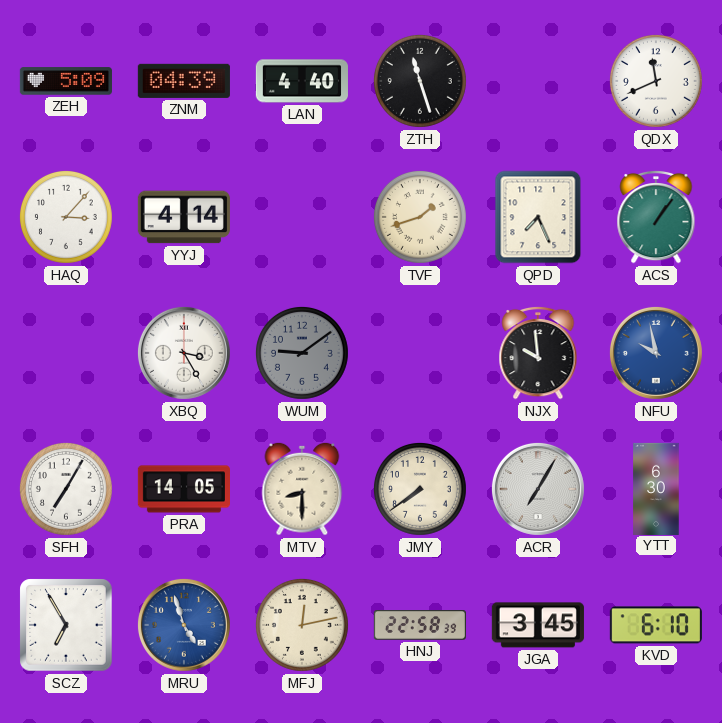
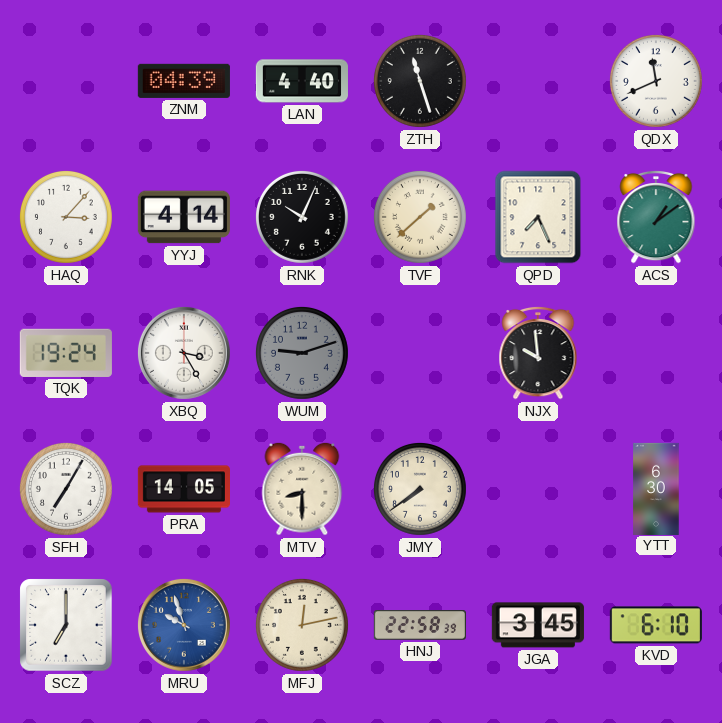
ZEH: 5:09 -> none (66, 81)
RNK: none -> 10:04 (302, 217)
TVF: 1:42 -> 1:38 (420, 217)
ACS: 1:06 -> 1:09 (656, 217)
TQK: none -> 19:24 (66, 353)
WUM: 9:09 -> 9:12 (302, 353)
NFU: 9:58 -> none (656, 353)
ACR: 7:05 -> none (538, 489)
SCZ: 6:55 -> 7:00 (66, 625)
MRU: 4:57 -> 9:57 (184, 625)
